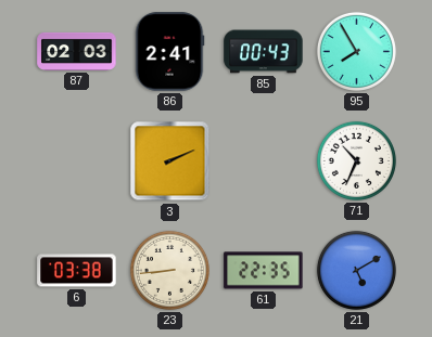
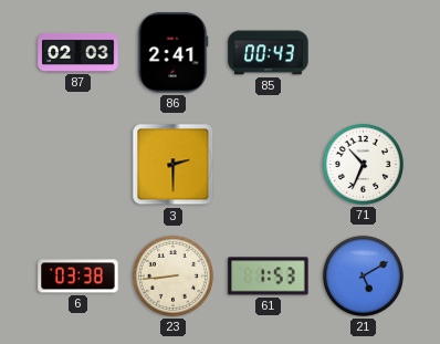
95: 7:55 -> none (356, 51)
3: 2:11 -> 2:30 (174, 165)
61: 22:35 -> 1:53 (269, 277)
